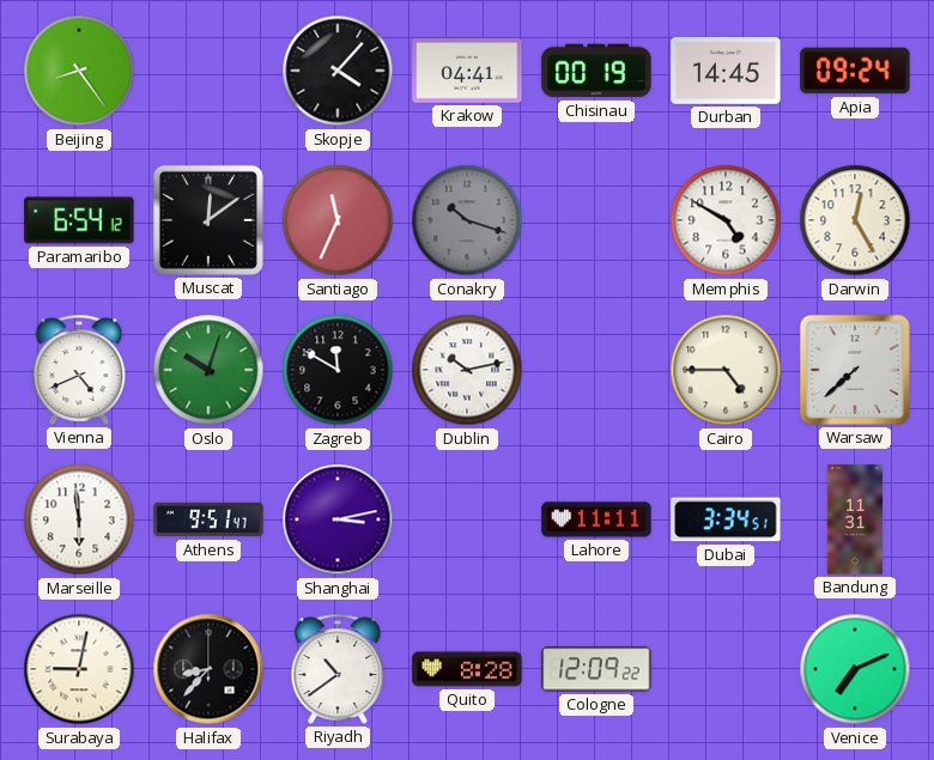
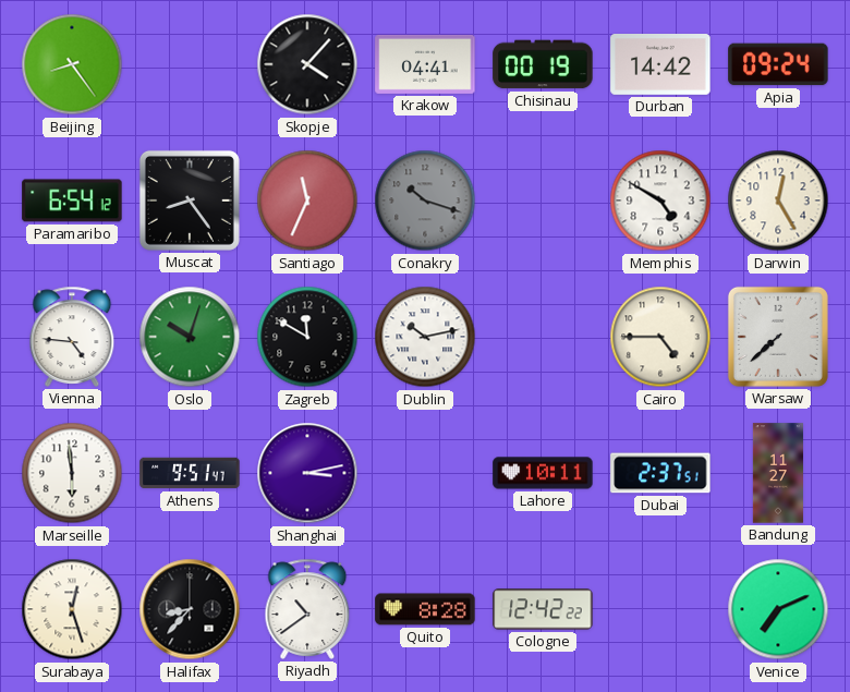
Durban: 14:45 -> 14:42 (660, 65)
Muscat: 12:09 -> 8:24 (190, 201)
Vienna: 4:41 -> 4:46 (72, 337)
Lahore: 11:11 -> 10:11 (543, 473)
Dubai: 3:34 -> 2:37 (660, 473)
Bandung: 11:31 -> 11:27 (778, 473)
Surabaya: 9:02 -> 12:27 (72, 609)
Cologne: 12:09 -> 12:42 (543, 609)
